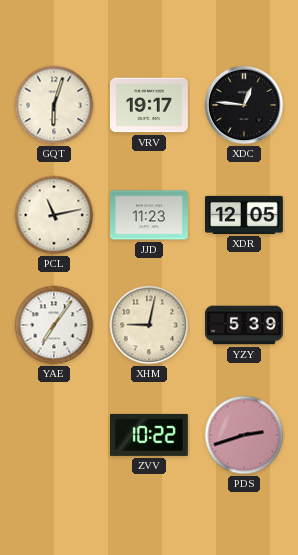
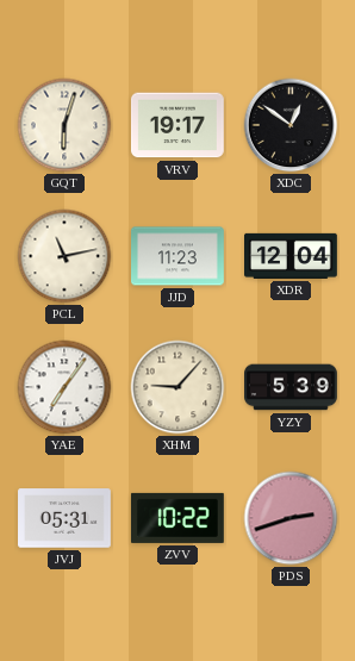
XDC: 12:46 -> 12:51 (291, 125)
XDR: 12:05 -> 12:04 (292, 256)
XHM: 9:02 -> 9:07 (177, 387)
JVJ: none -> 05:31 (66, 518)
